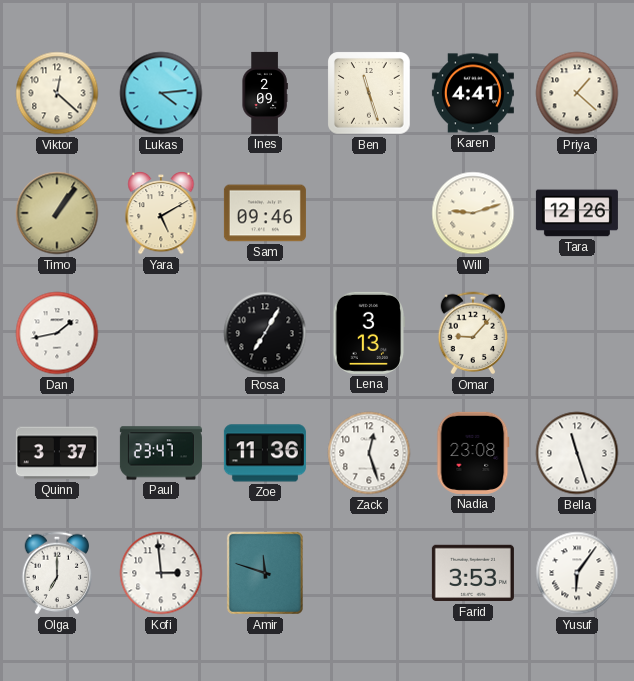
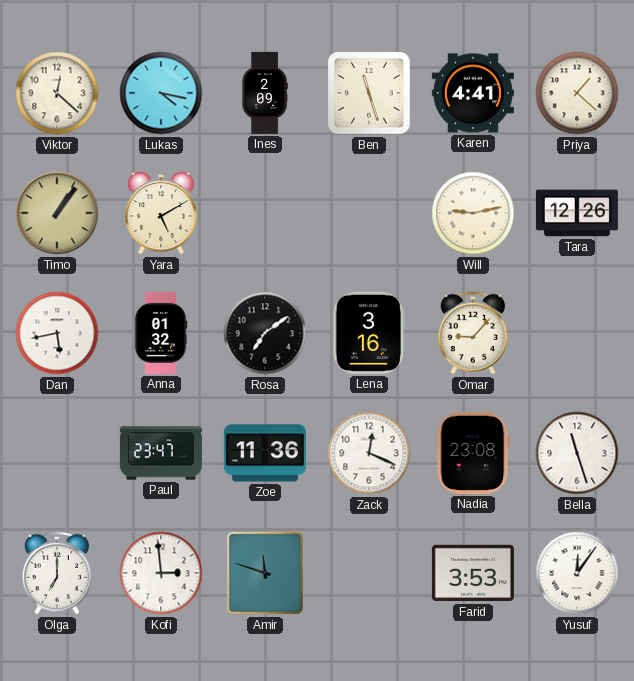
Lukas: 4:14 -> 4:17 (161, 93)
Sam: 09:46 -> none (265, 213)
Will: 9:12 -> 9:13 (473, 213)
Dan: 1:43 -> 5:43 (57, 333)
Anna: none -> 01:32 (161, 333)
Rosa: 7:05 -> 7:09 (265, 333)
Lena: 3:13 -> 3:16 (369, 333)
Quinn: 3:37 -> none (57, 453)
Zack: 12:27 -> 12:19 (369, 453)
Yusuf: 6:06 -> 12:06 (577, 573)
